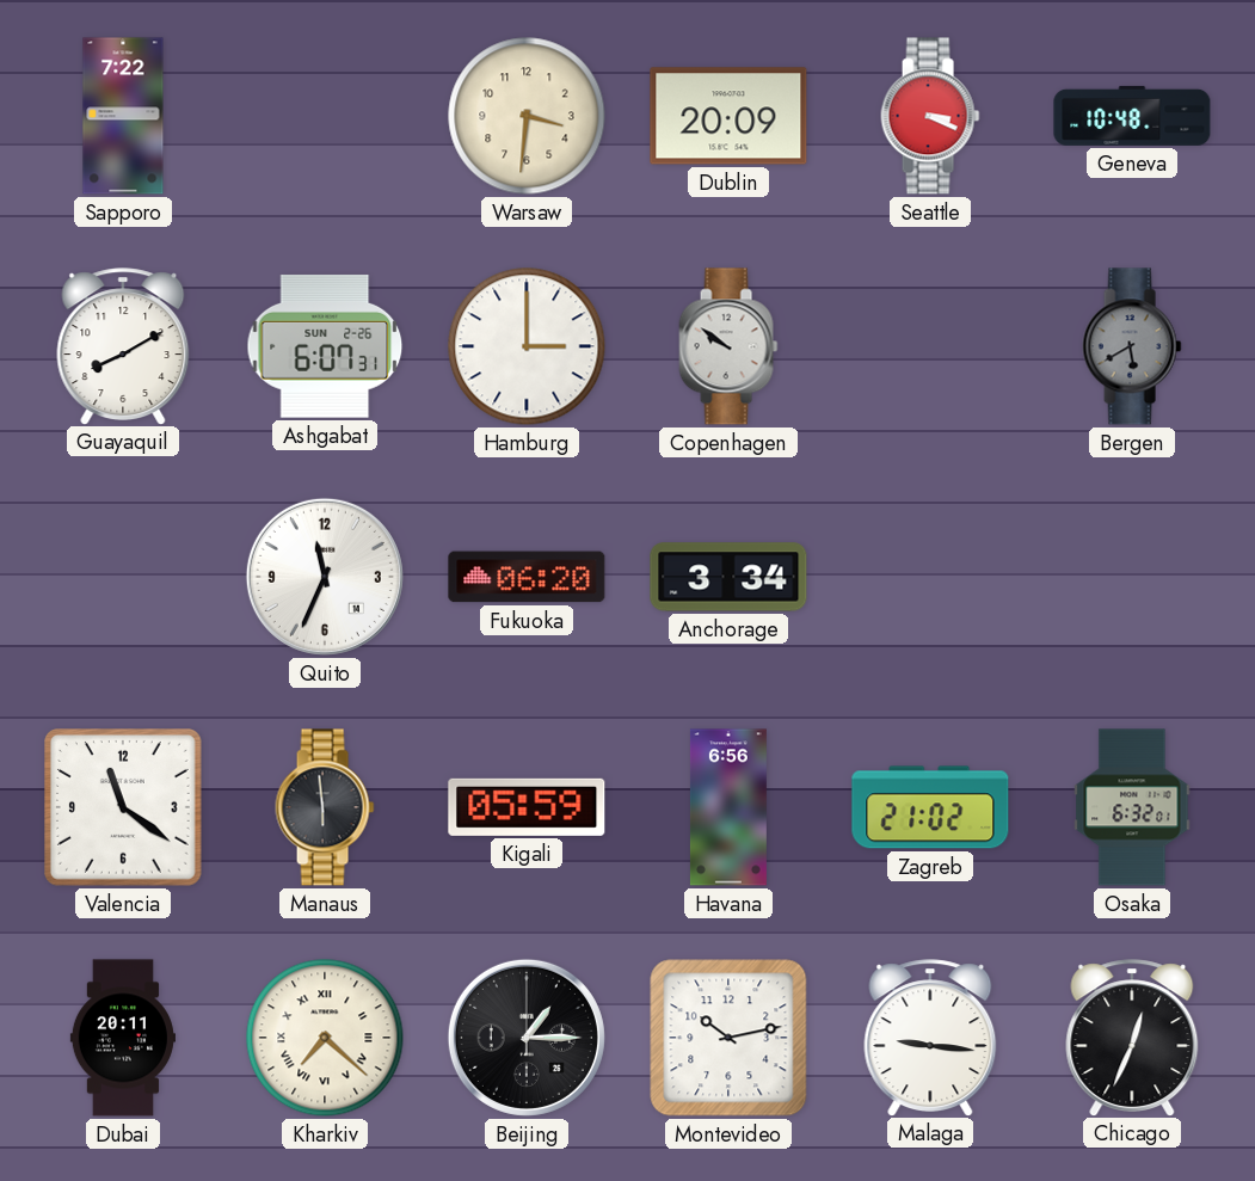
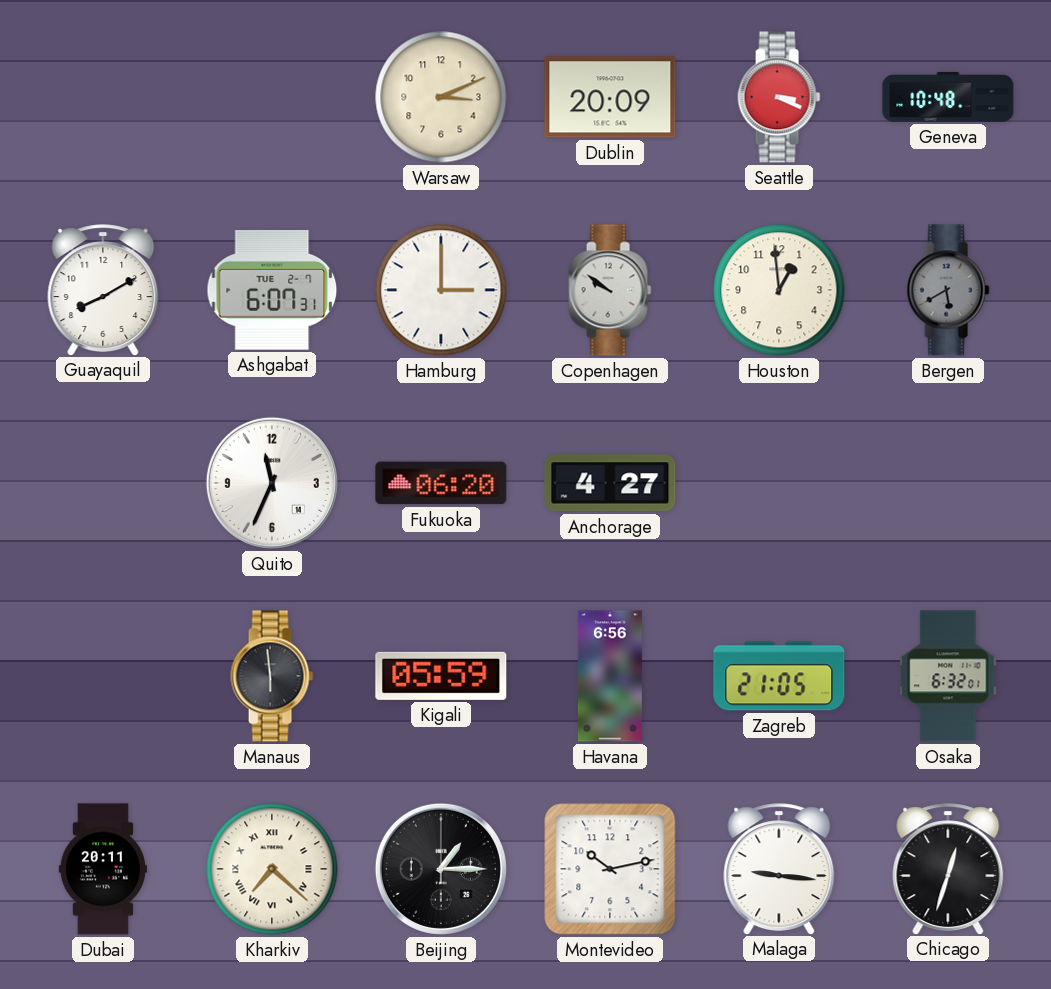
Sapporo: 7:22 -> none (123, 116)
Warsaw: 3:31 -> 3:11 (441, 97)
Ashgabat date: SUN 2-26 -> TUE 2-7 (272, 290)
Houston: none -> 12:59 (779, 290)
Anchorage: 3:34 -> 4:27 (610, 483)
Valencia: 11:21 -> none (124, 808)
Zagreb: 21:02 -> 21:05 (779, 676)
Chicago: 12:34 -> 12:33 (948, 869)
